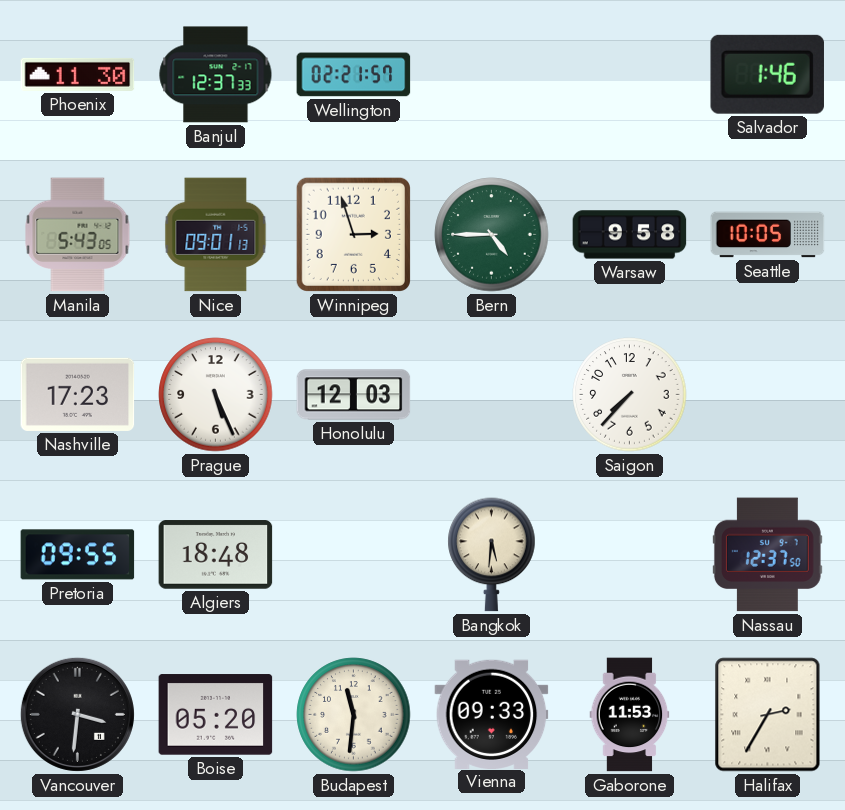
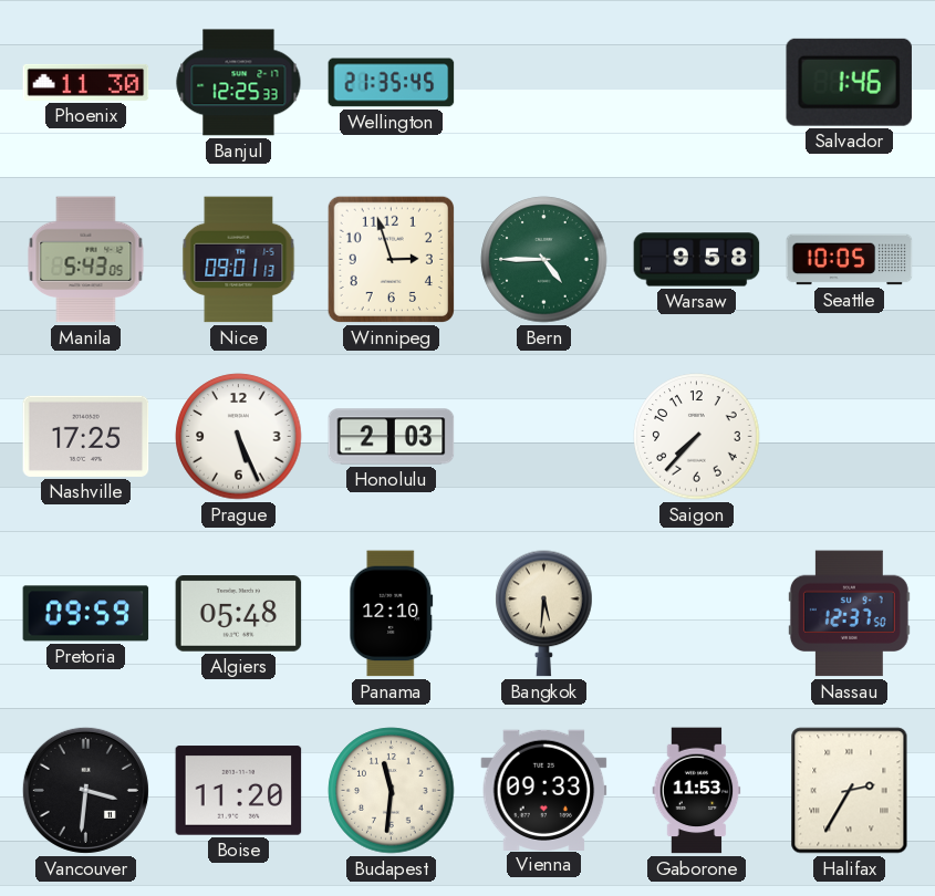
Banjul: 12:37 -> 12:25 (239, 83)
Wellington: 02:21 -> 21:35 (392, 83)
Nashville: 17:23 -> 17:25 (86, 436)
Honolulu: 12:03 -> 2:03 (392, 437)
Pretoria: 09:55 -> 09:59 (86, 614)
Algiers: 18:48 -> 05:48 (239, 614)
Panama: none -> 12:10 (392, 614)
Boise: 05:20 -> 11:20 (239, 791)
